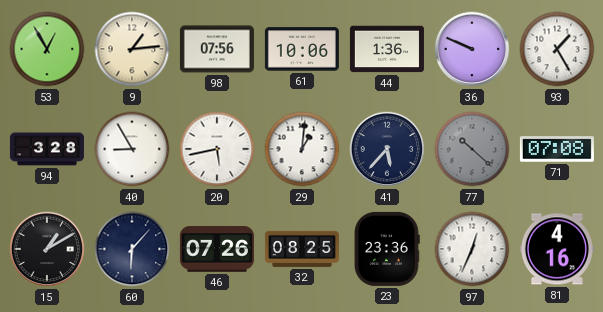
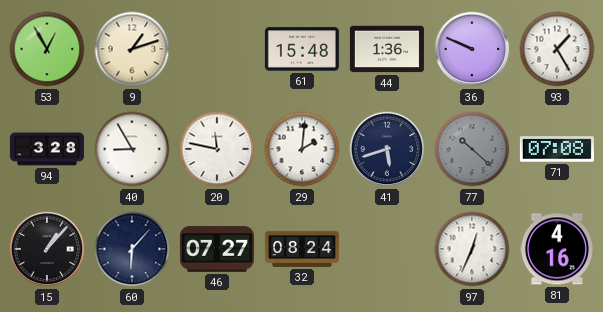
9: 1:14 -> 1:12 (132, 49)
98: 07:56 -> none (217, 49)
61: 10:06 -> 15:48 (302, 49)
20: 5:43 -> 11:47 (217, 149)
29: 1:01 -> 2:01 (302, 149)
41: 5:37 -> 5:42 (387, 149)
15: 1:10 -> 1:07 (47, 249)
46: 07:26 -> 07:27 (217, 249)
32: 08:25 -> 08:24 (302, 249)
23: 23:36 -> none (387, 249)
